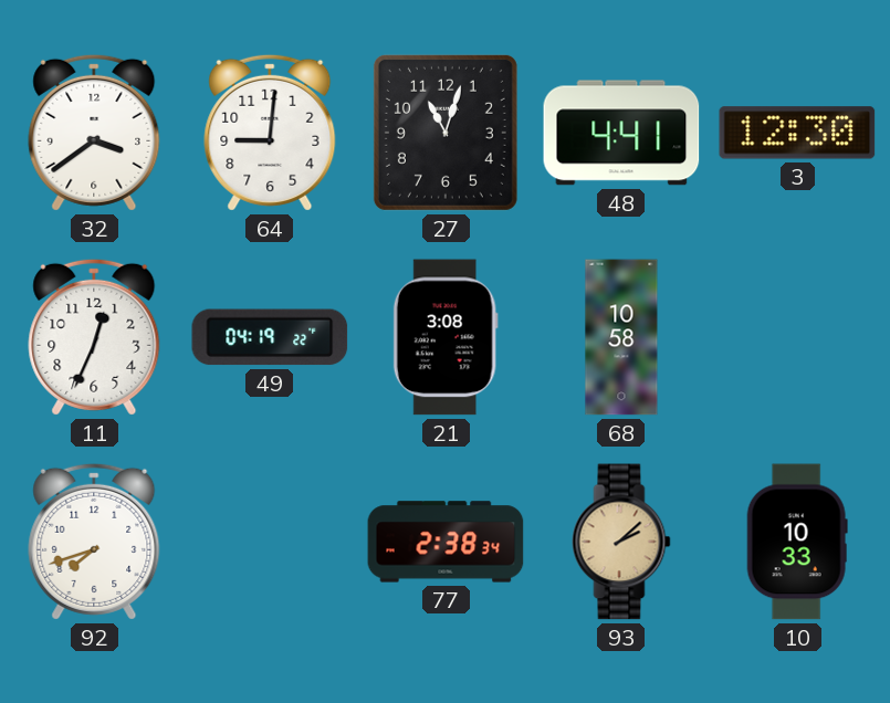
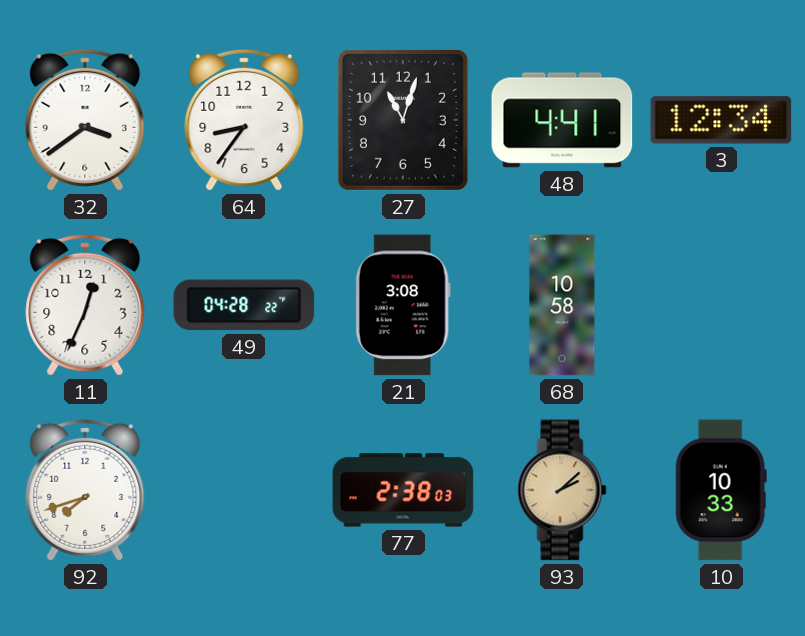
64: 9:01 -> 8:36 (244, 120)
3: 12:30 -> 12:34 (721, 120)
49: 04:19 -> 04:28 (244, 305)
77: 2:38:34 -> 2:38:03 (403, 490)
